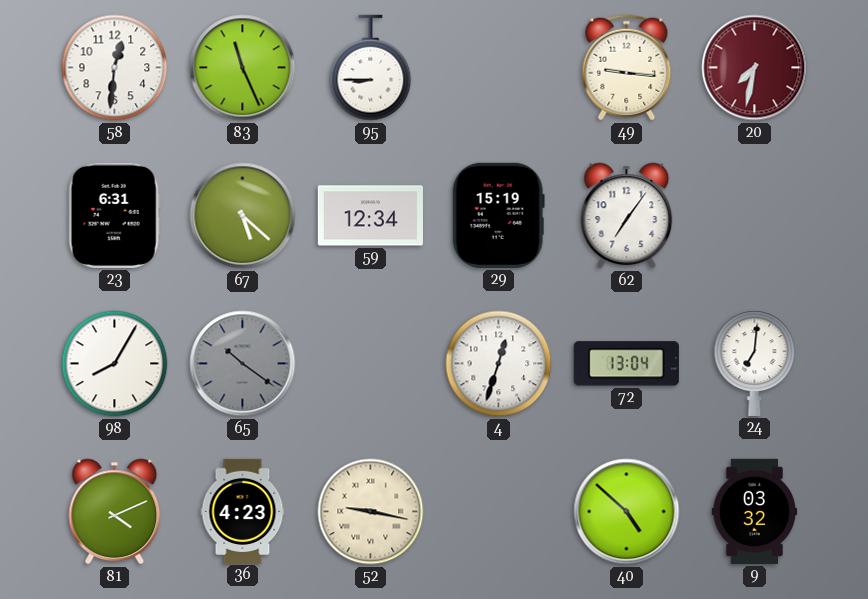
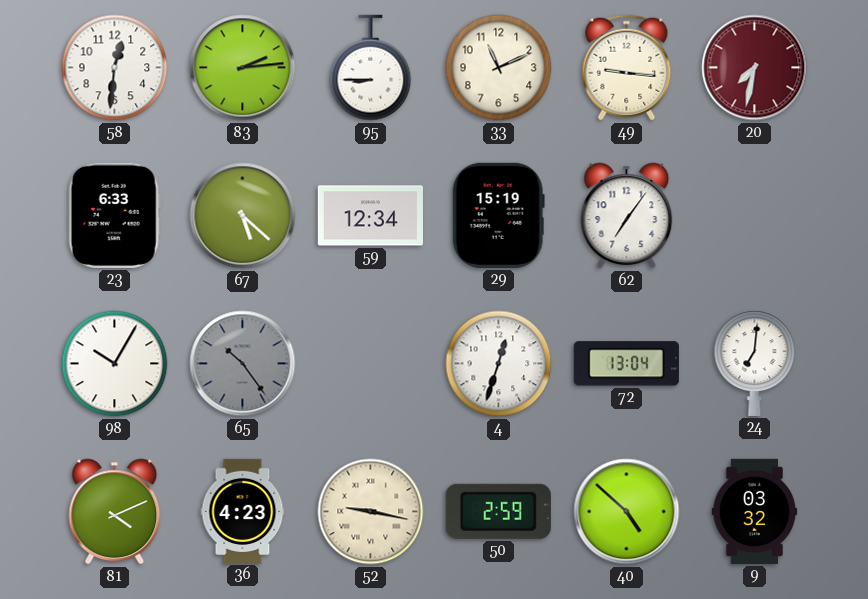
83: 11:26 -> 2:14 (243, 68)
33: none -> 11:11 (499, 68)
23: 6:31 -> 6:33 (114, 215)
98: 8:05 -> 10:05 (115, 364)
65: 10:21 -> 10:24 (243, 364)
50: none -> 2:59 (498, 511)
